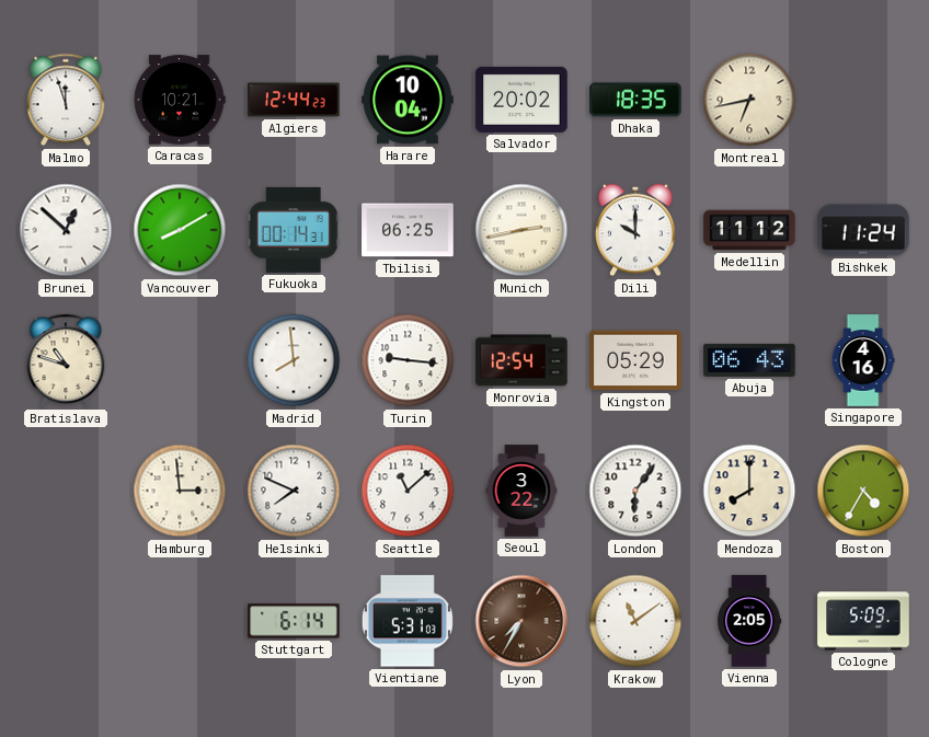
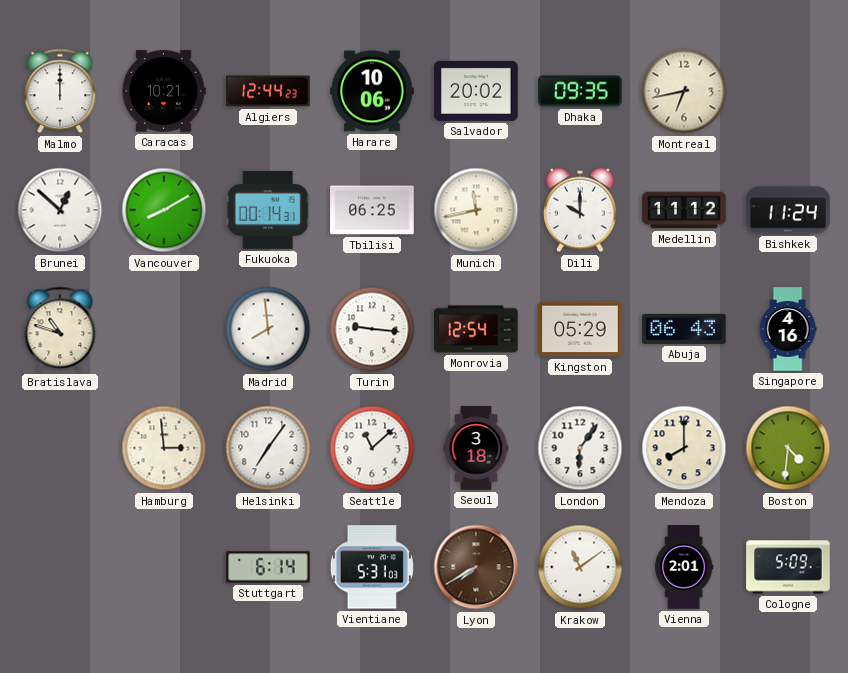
Malmo: 11:57 -> 12:00 (60, 91)
Harare: 10:04 -> 10:06 (372, 91)
Dhaka: 18:35 -> 09:35 (580, 91)
Munich: 2:43 -> 11:43 (476, 210)
Helsinki: 7:49 -> 7:06 (268, 448)
Seoul: 3:22 -> 3:18 (476, 448)
Boston: 4:35 -> 4:31 (788, 448)
Lyon: 7:35 -> 7:40 (476, 567)
Vienna: 2:05 -> 2:01 (685, 567)
